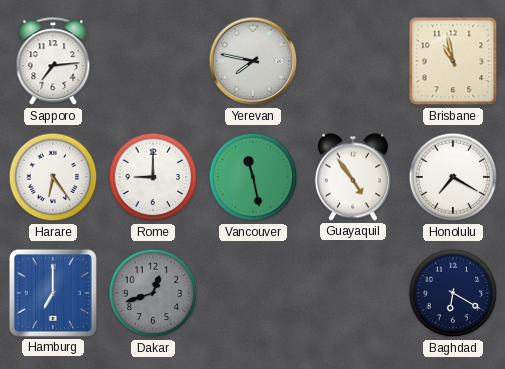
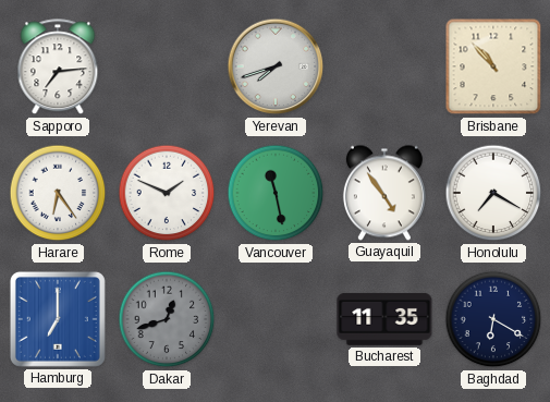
Yerevan: 7:47 -> 7:42 (276, 66)
Brisbane: 10:58 -> 10:53 (493, 66)
Rome: 9:00 -> 1:49 (167, 193)
Bucharest: none -> 11:35 (384, 319)
